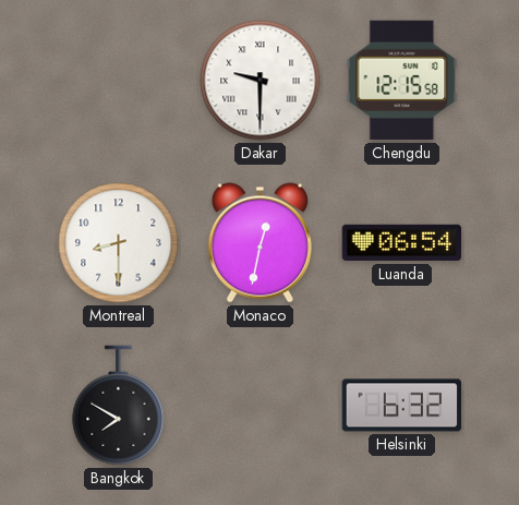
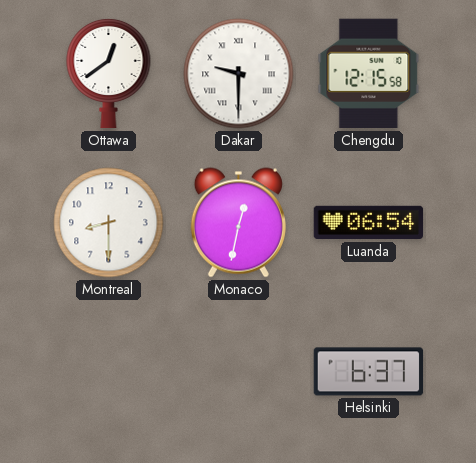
Ottawa: none -> 12:39 (109, 73)
Bangkok: 7:50 -> none (119, 406)
Helsinki: 6:32 -> 6:37 (369, 372)
